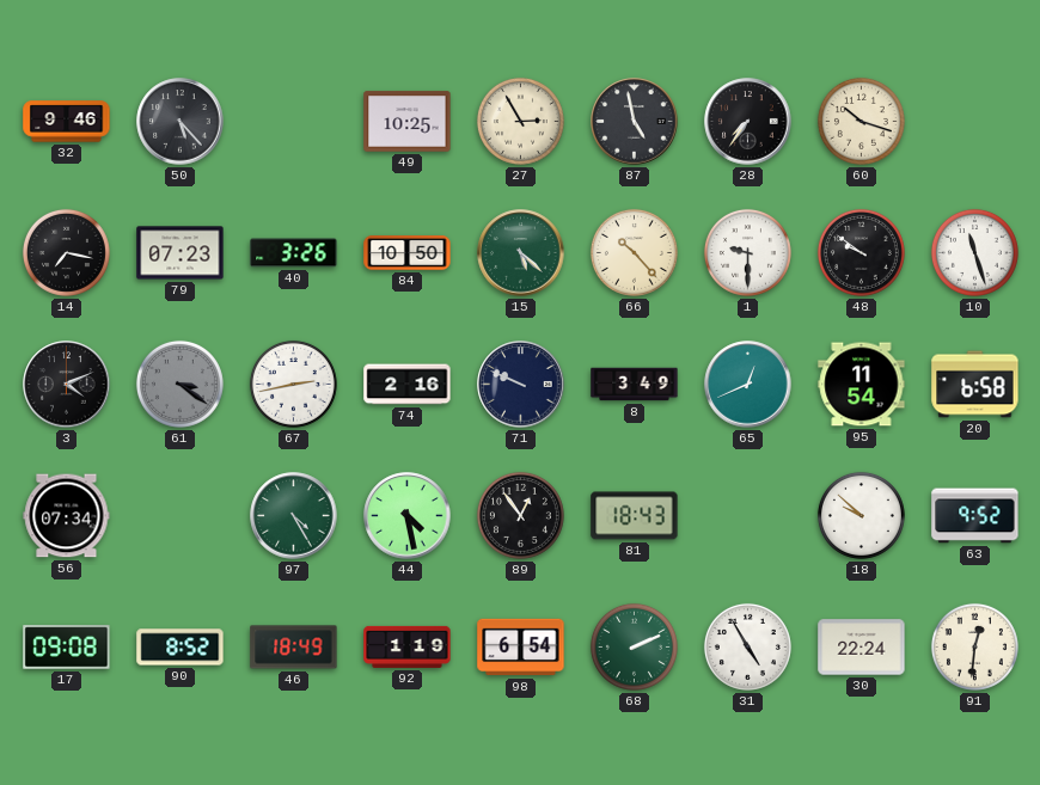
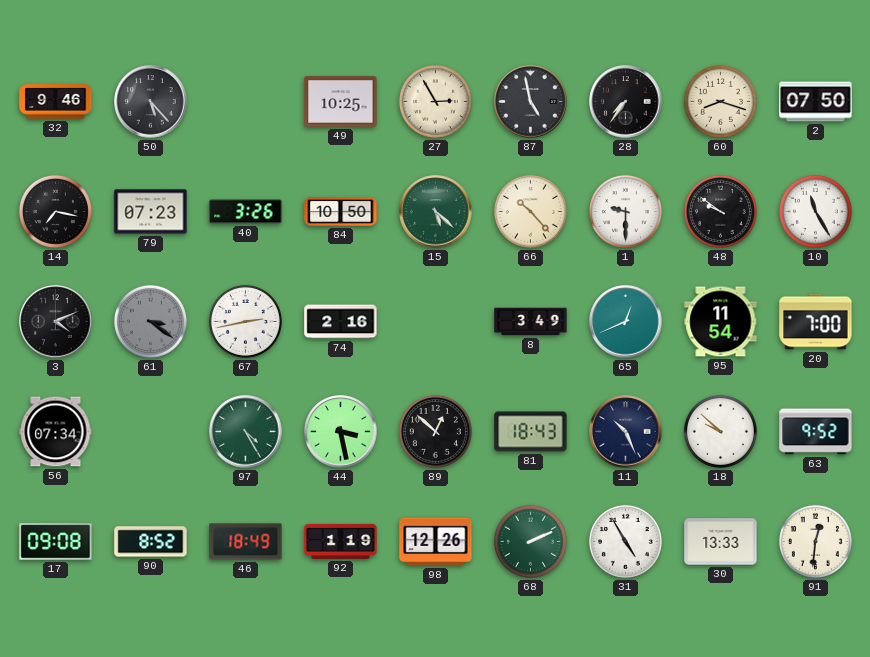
60: 10:18 -> 8:18 (720, 101)
2: none -> 07:50 (816, 102)
10: 11:27 -> 11:25 (815, 211)
71: 9:49 -> none (521, 385)
20: 6:58 -> 7:00 (816, 322)
44: 4:28 -> 3:28 (341, 432)
89: 12:54 -> 12:52 (435, 431)
11: none -> 10:26 (626, 432)
98: 6:54 -> 12:26 (436, 542)
30: 22:24 -> 13:33 (721, 542)
